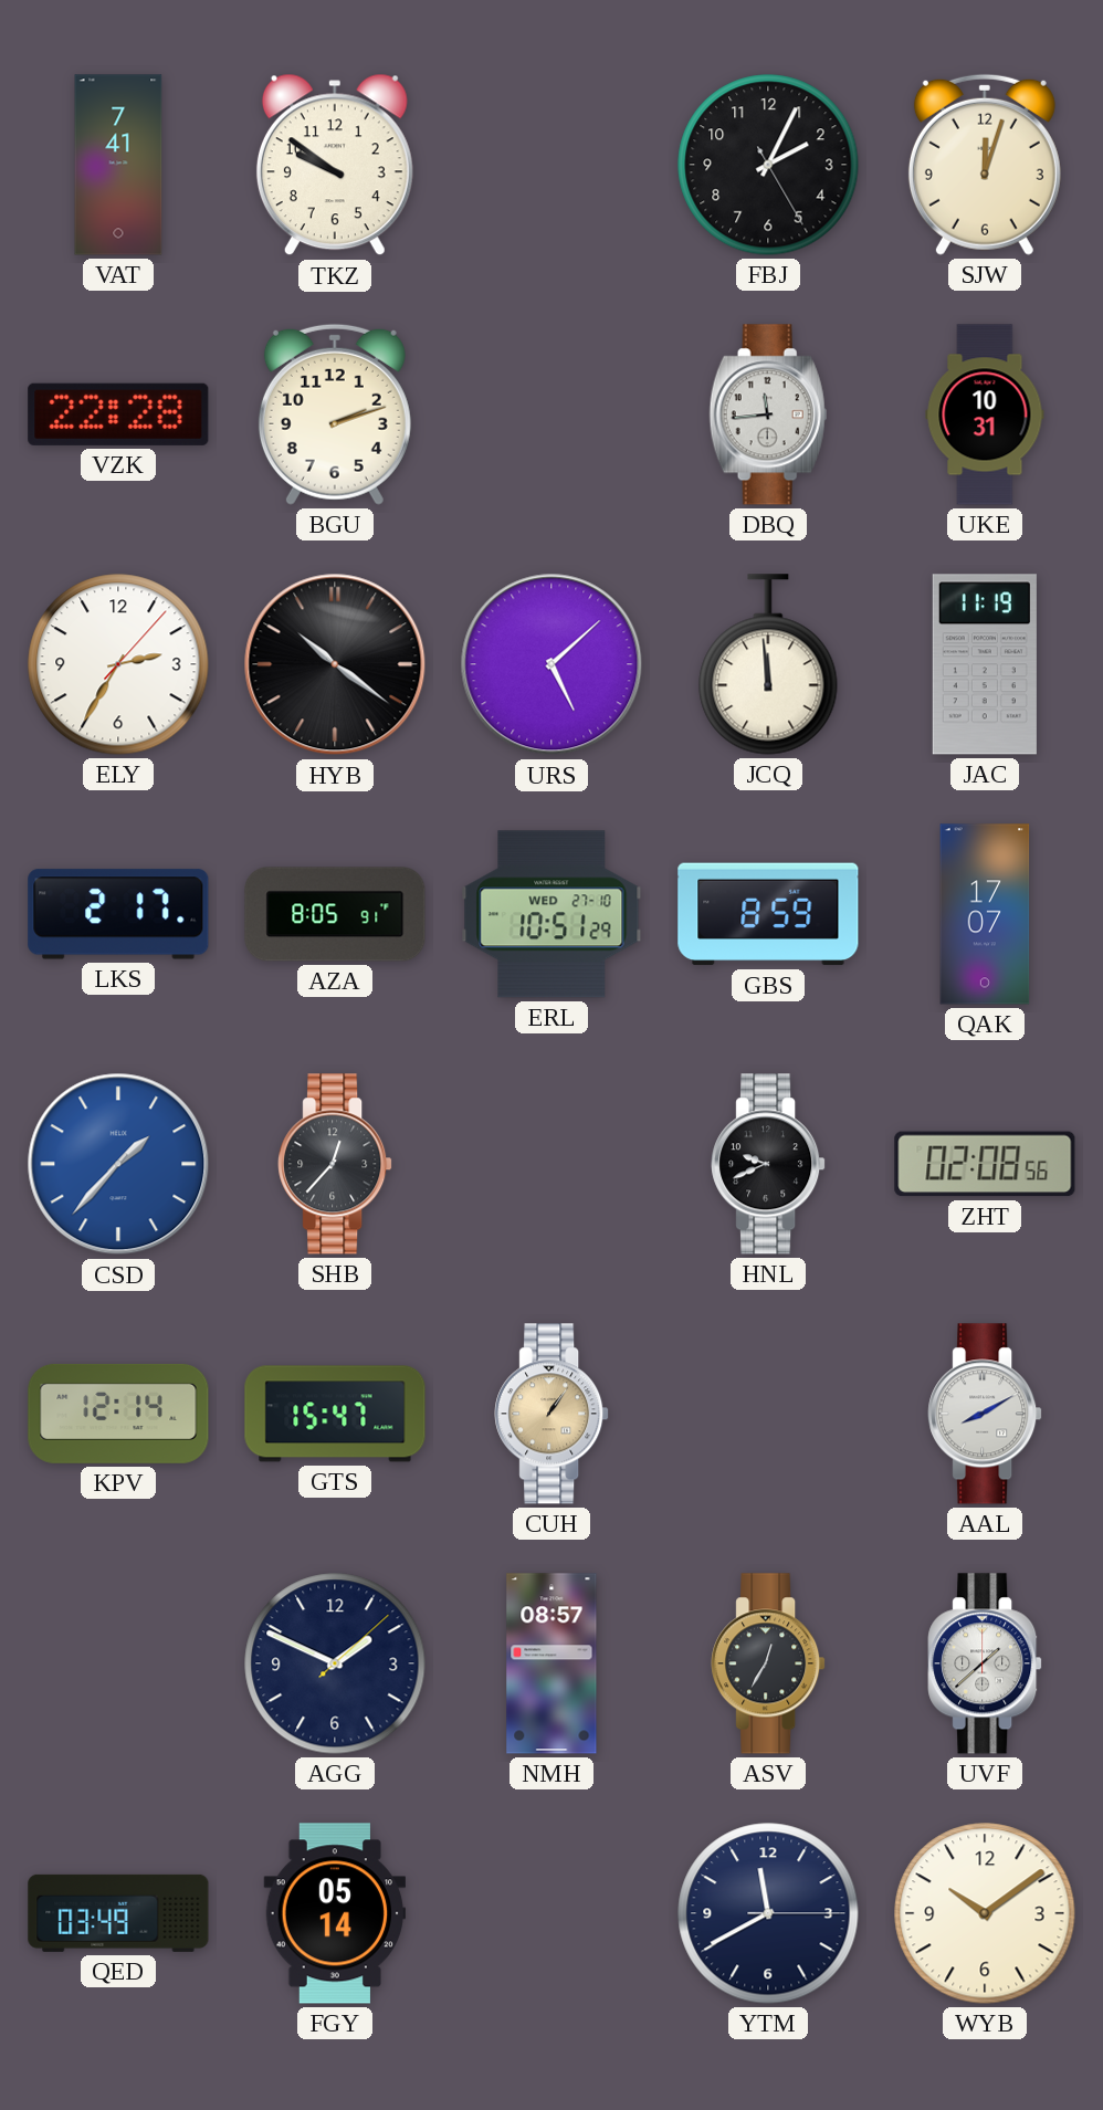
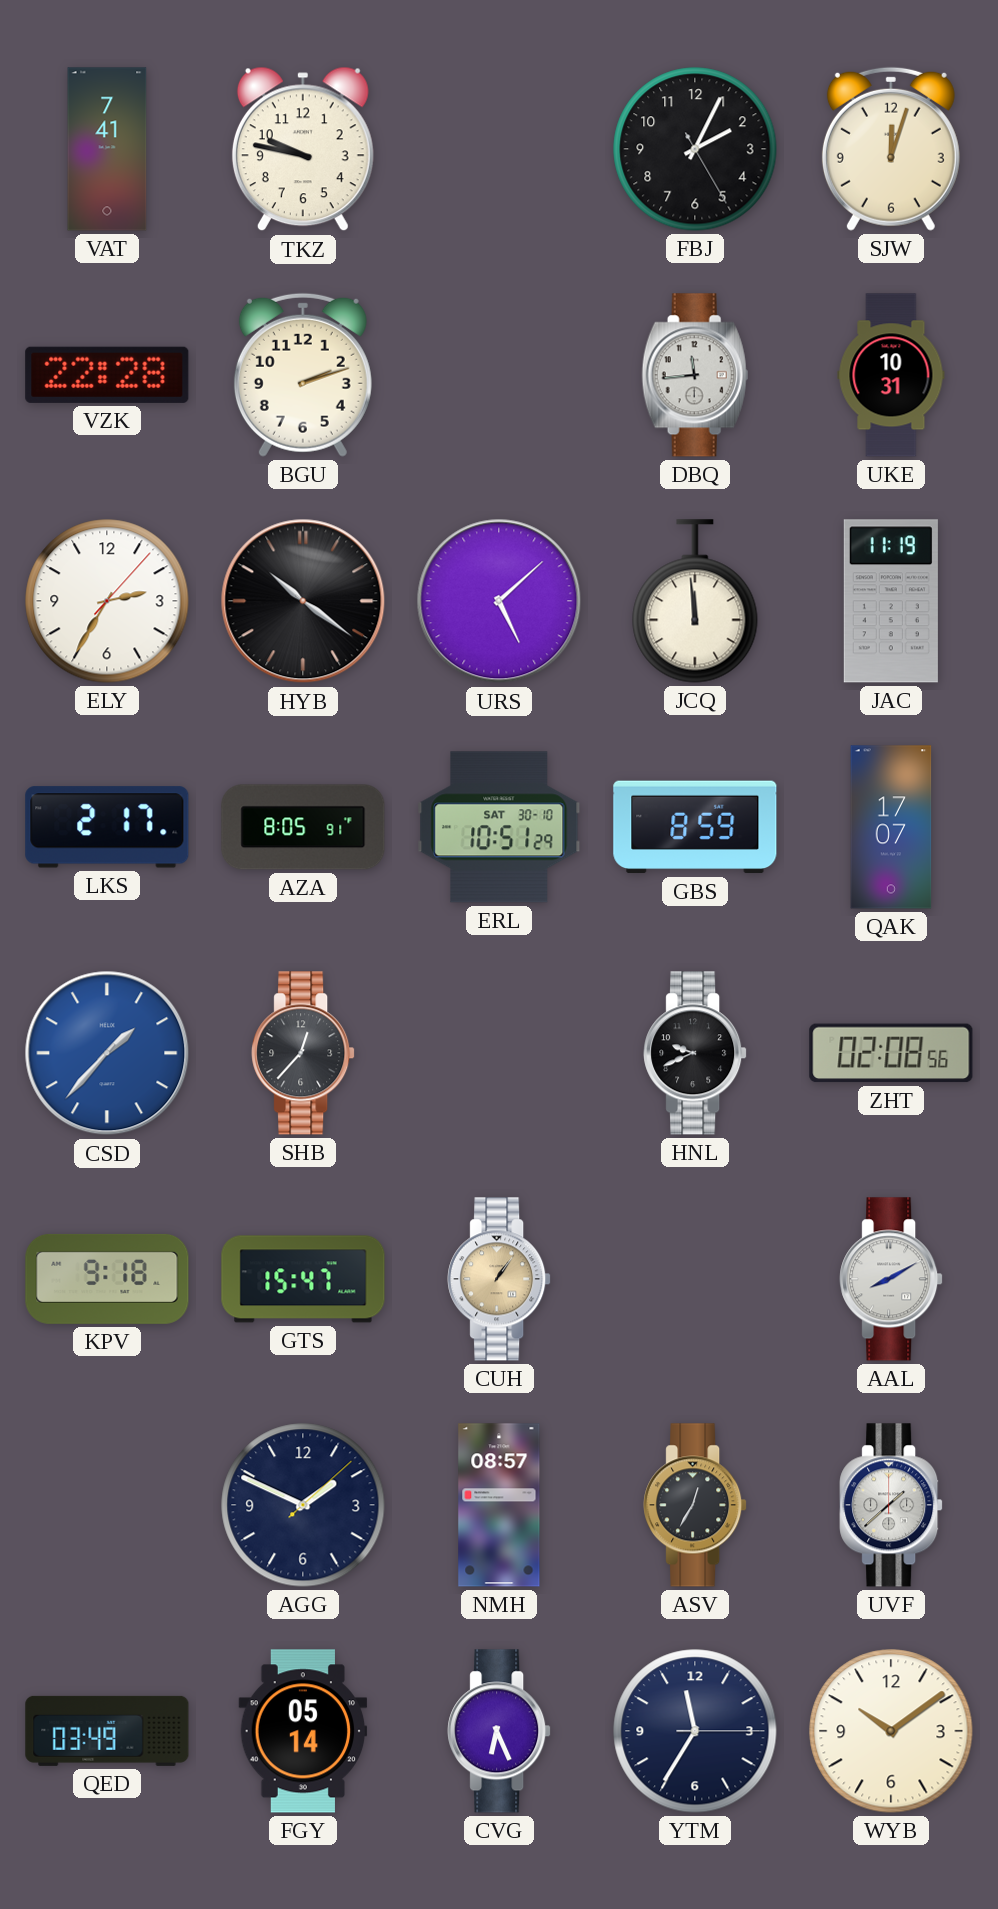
TKZ: 9:51 -> 9:47 (303, 149)
ERL date: WED 27-10 -> SAT 30-10 (499, 827)
KPV: 12:14 -> 9:18 (107, 1279)
CVG: none -> 6:26 (499, 1731)
YTM: 11:40 -> 11:35 (695, 1731)
